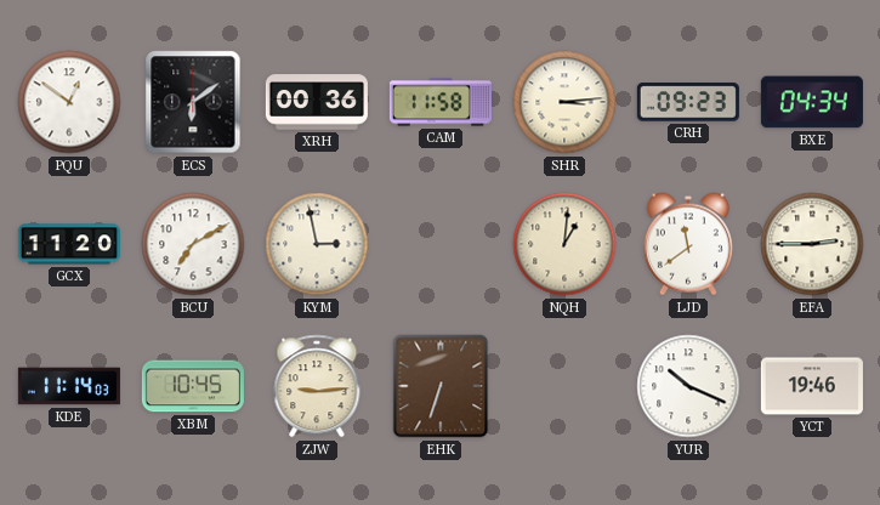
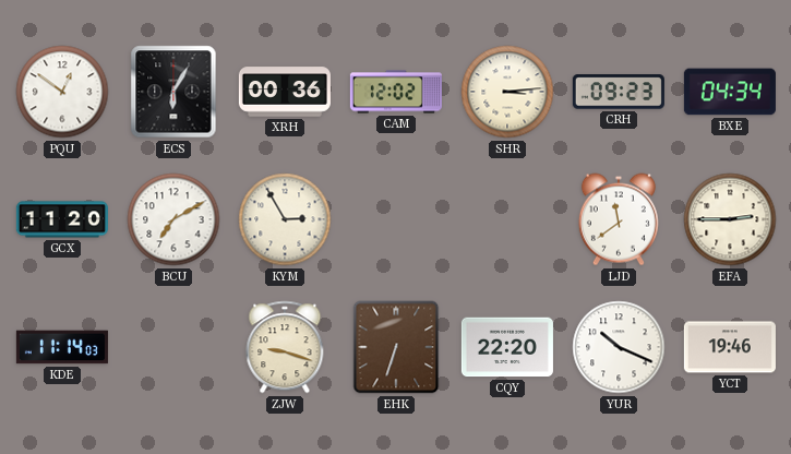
ECS: 6:09 -> 6:05 (173, 92)
CAM: 11:58 -> 12:02 (396, 92)
KYM: 2:58 -> 2:55 (285, 219)
NQH: 1:01 -> none (564, 244)
XBM: 10:45 -> none (193, 386)
ZJW: 9:14 -> 9:18 (285, 347)
CQY: none -> 22:20 (507, 347)
